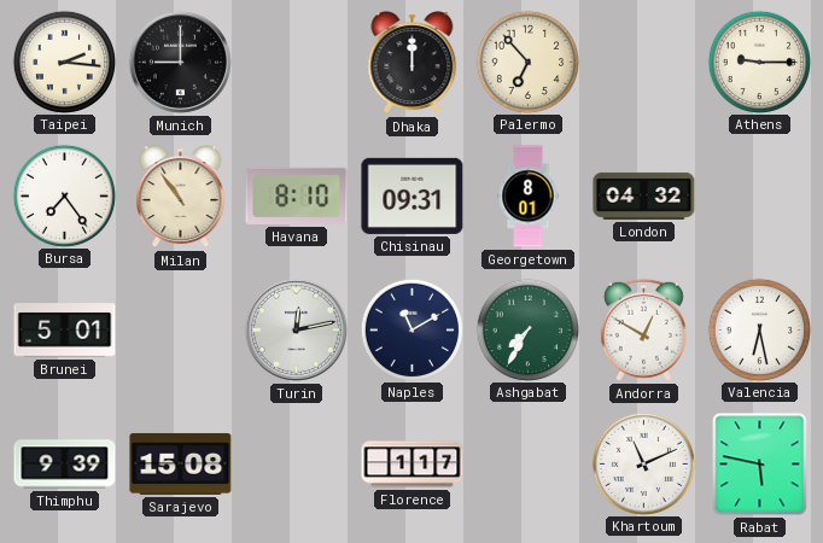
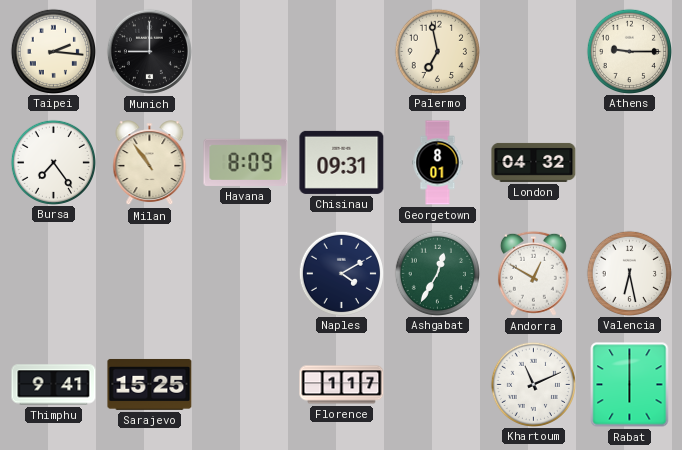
Dhaka: 12:00 -> none (413, 63)
Palermo: 6:53 -> 6:58 (437, 51)
Havana: 8:10 -> 8:09 (246, 162)
Brunei: 5:01 -> none (65, 331)
Turin: 12:13 -> none (296, 329)
Naples: 11:10 -> 4:10 (341, 273)
Ashgabat: 7:35 -> 12:35 (437, 273)
Thimphu: 9:39 -> 9:41 (54, 385)
Sarajevo: 15:08 -> 15:25 (150, 384)
Rabat: 5:47 -> 6:00 (630, 385)
